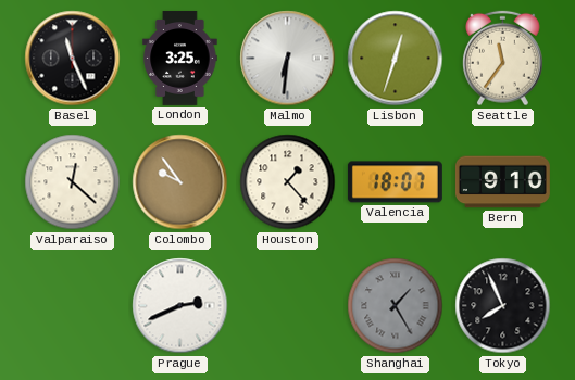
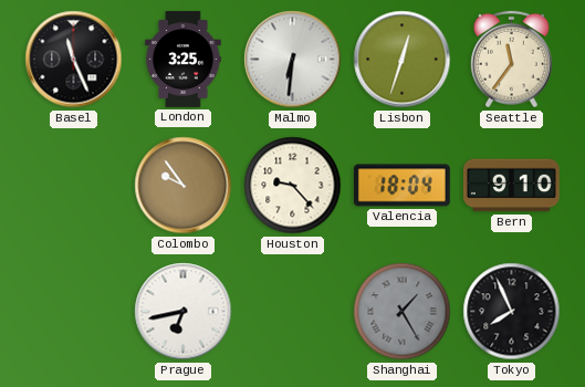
Valparaiso: 12:22 -> none (73, 182)
Houston: 1:23 -> 9:23 (293, 186)
Valencia: 18:07 -> 18:04 (401, 186)
Prague: 2:41 -> 6:43 (184, 312)
